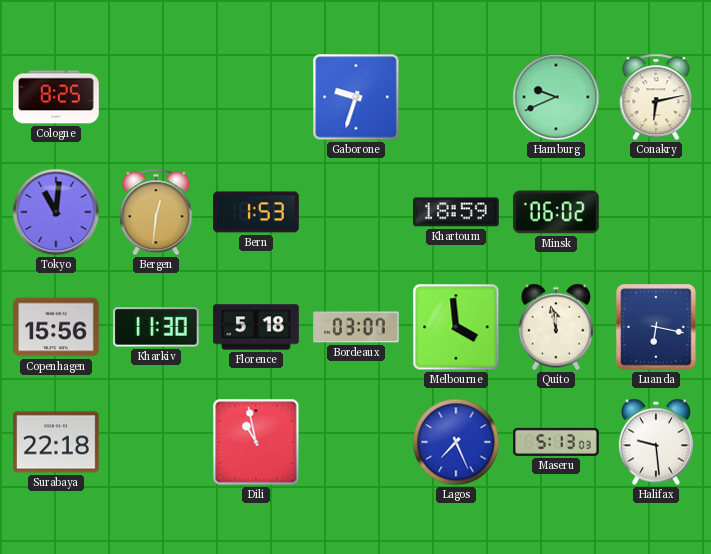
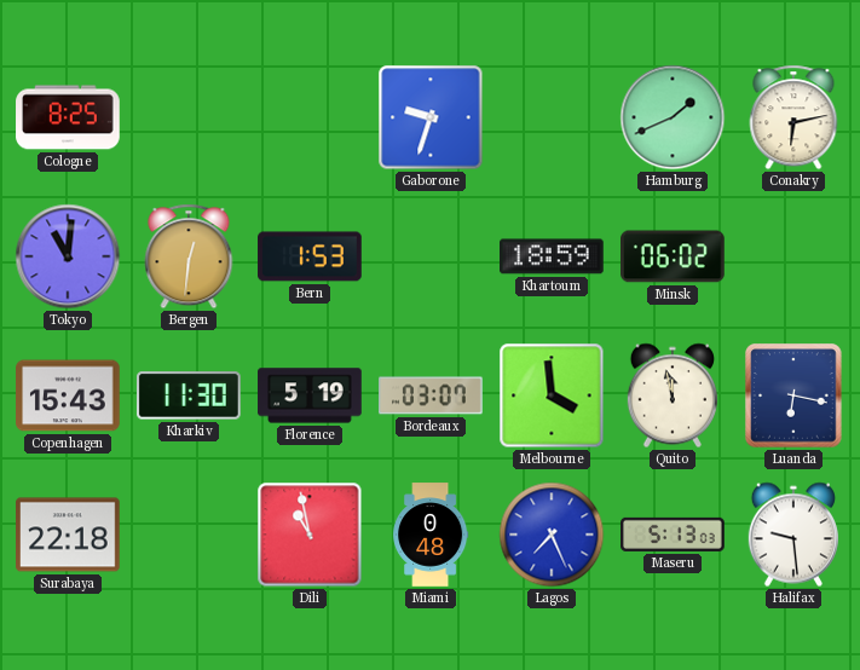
Hamburg: 9:41 -> 1:41 (673, 117)
Copenhagen: 15:56 -> 15:43 (68, 395)
Florence: 5:18 -> 5:19 (310, 395)
Miami: none -> 0:48 (431, 535)
